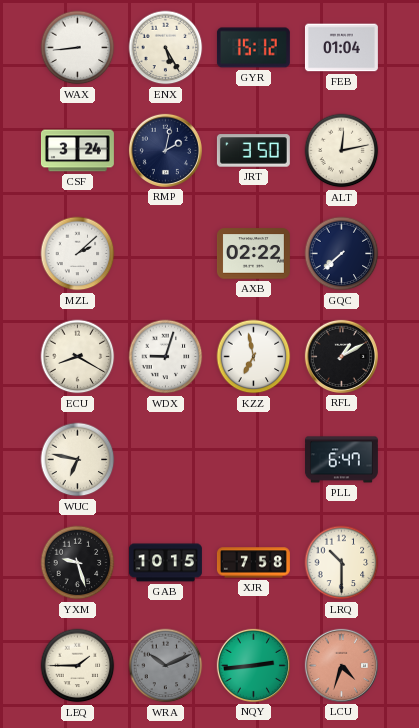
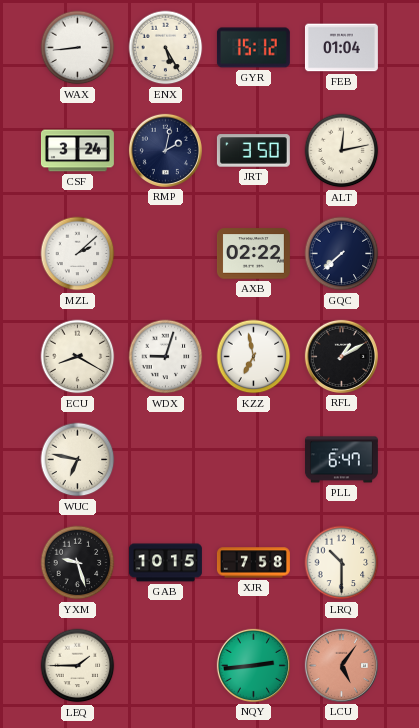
WRA: 10:11 -> none (166, 666)
LCU: 4:33 -> 5:06 (341, 665)
